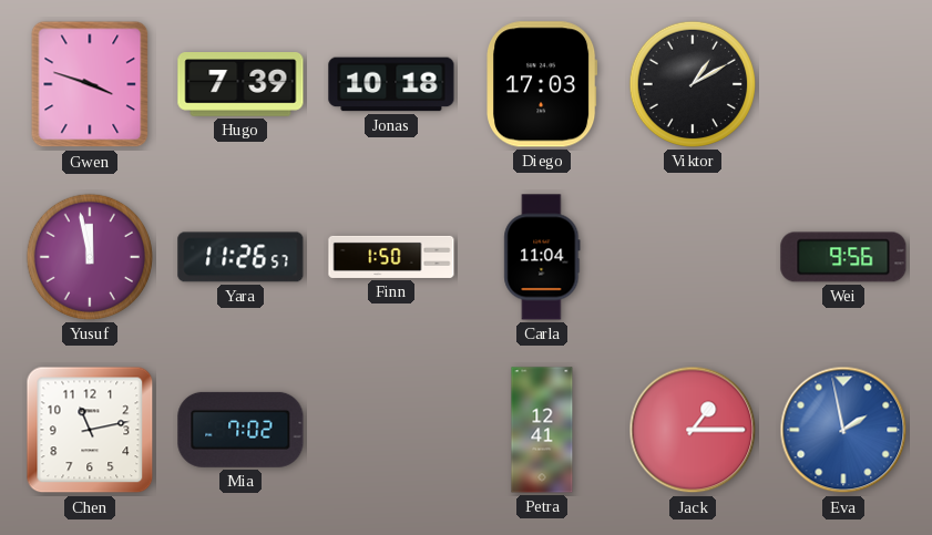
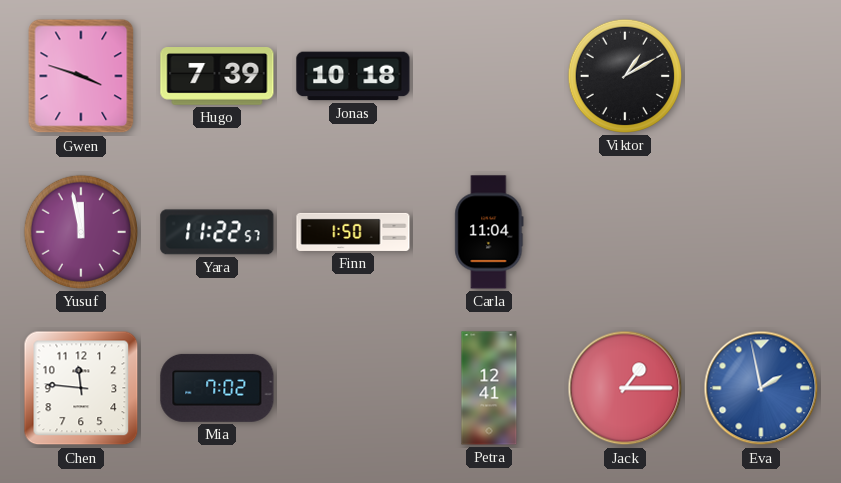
Diego: 17:03 -> none (543, 84)
Yara: 11:26 -> 11:22 (217, 232)
Wei: 9:56 -> none (843, 257)
Chen: 11:13 -> 11:46 (81, 388)
